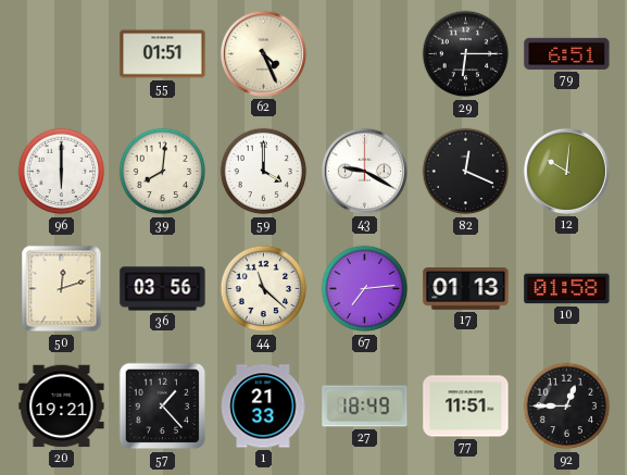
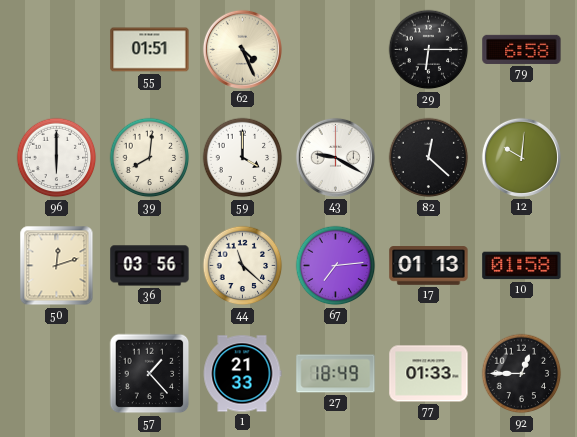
79: 6:51 -> 6:58 (522, 49)
82: 12:19 -> 12:22 (429, 158)
20: 19:21 -> none (62, 407)
77: 11:51 -> 01:33 (429, 374)
